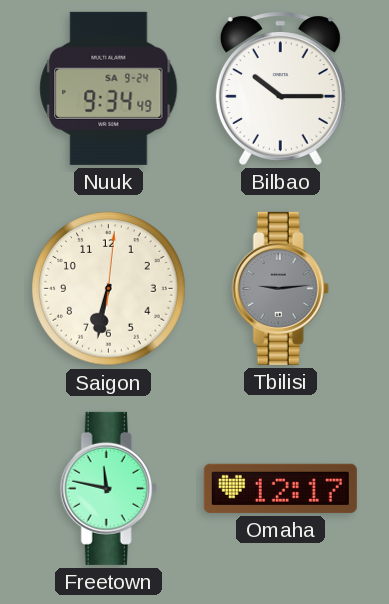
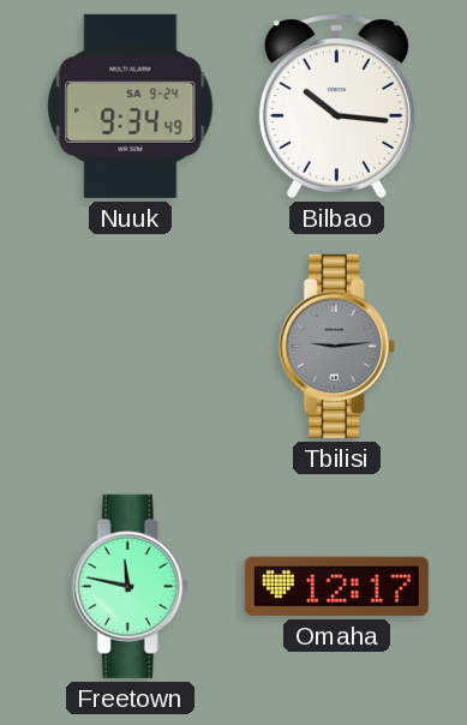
Bilbao: 10:15 -> 10:16 (336, 106)
Saigon: 6:32 -> none (109, 289)
